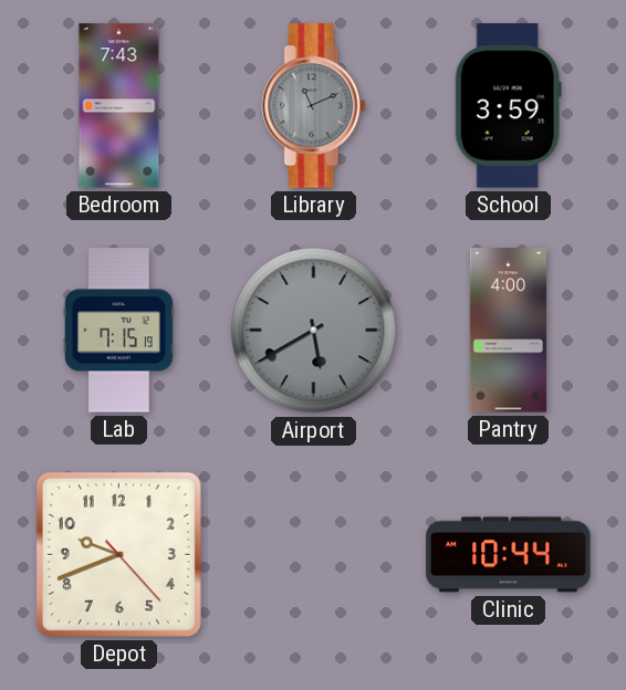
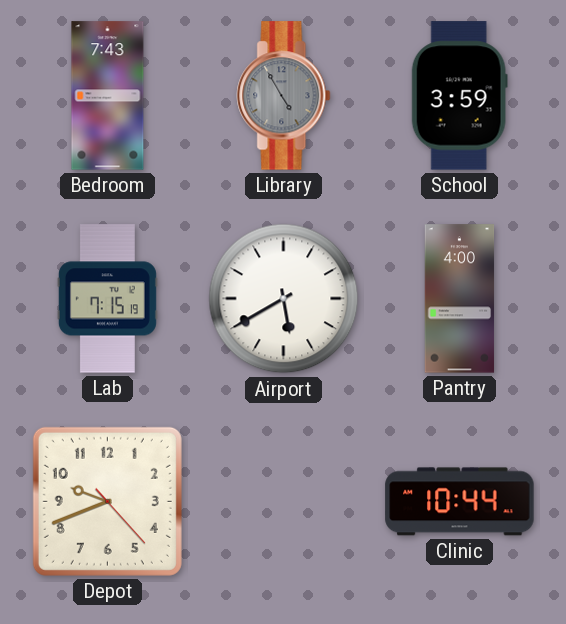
Library: 11:11 -> 4:55 (284, 96)
Airport dial: grey -> white (284, 299)
